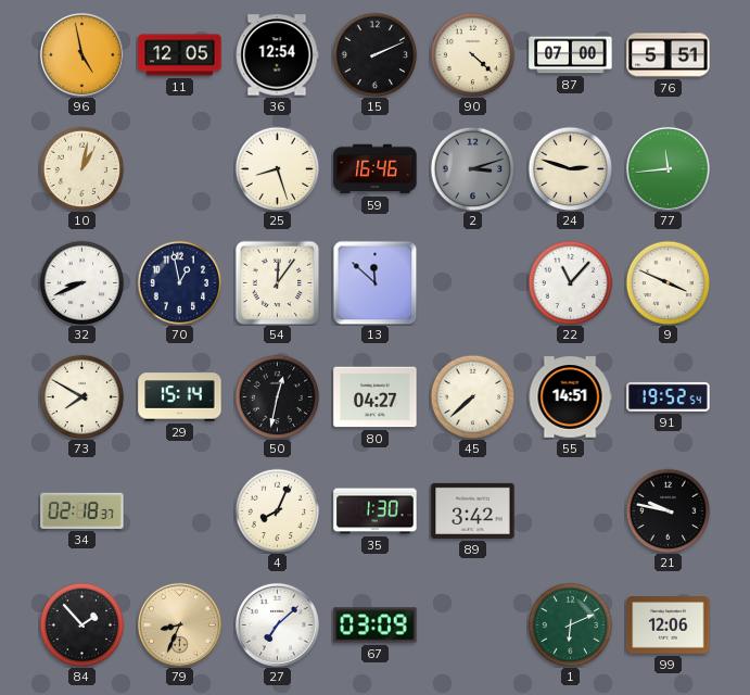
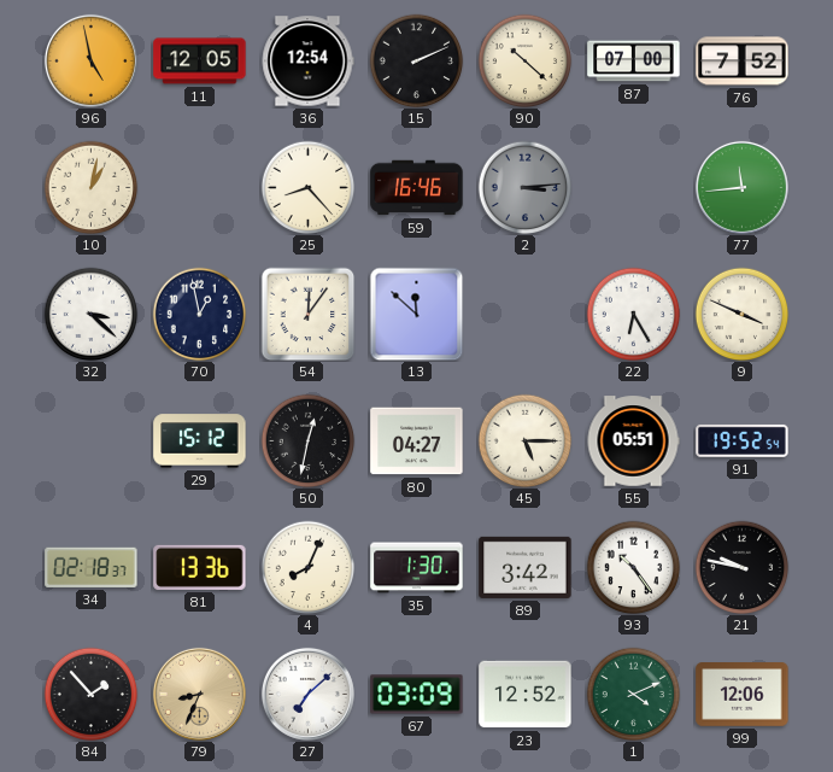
90: 4:22 -> 10:22 (524, 60)
76: 5:51 -> 7:52 (743, 62)
25: 8:27 -> 8:23 (307, 187)
2: 3:12 -> 3:14 (524, 187)
24: 2:48 -> none (570, 168)
32: 8:41 -> 3:22 (90, 314)
22: 11:07 -> 6:25 (633, 314)
73: 7:50 -> none (81, 396)
29: 15:14 -> 15:12 (200, 441)
45: 7:38 -> 5:15 (524, 440)
55: 14:51 -> 05:51 (633, 441)
81: none -> 13:36 (200, 567)
93: none -> 10:24 (633, 567)
23: none -> 12:52 (526, 695)
1: 6:11 -> 4:11 (633, 694)
